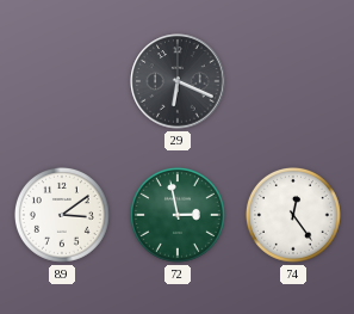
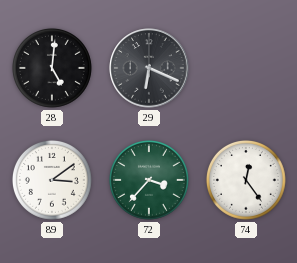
28: none -> 5:01 (52, 68)
72: 2:58 -> 3:37 (149, 180)
